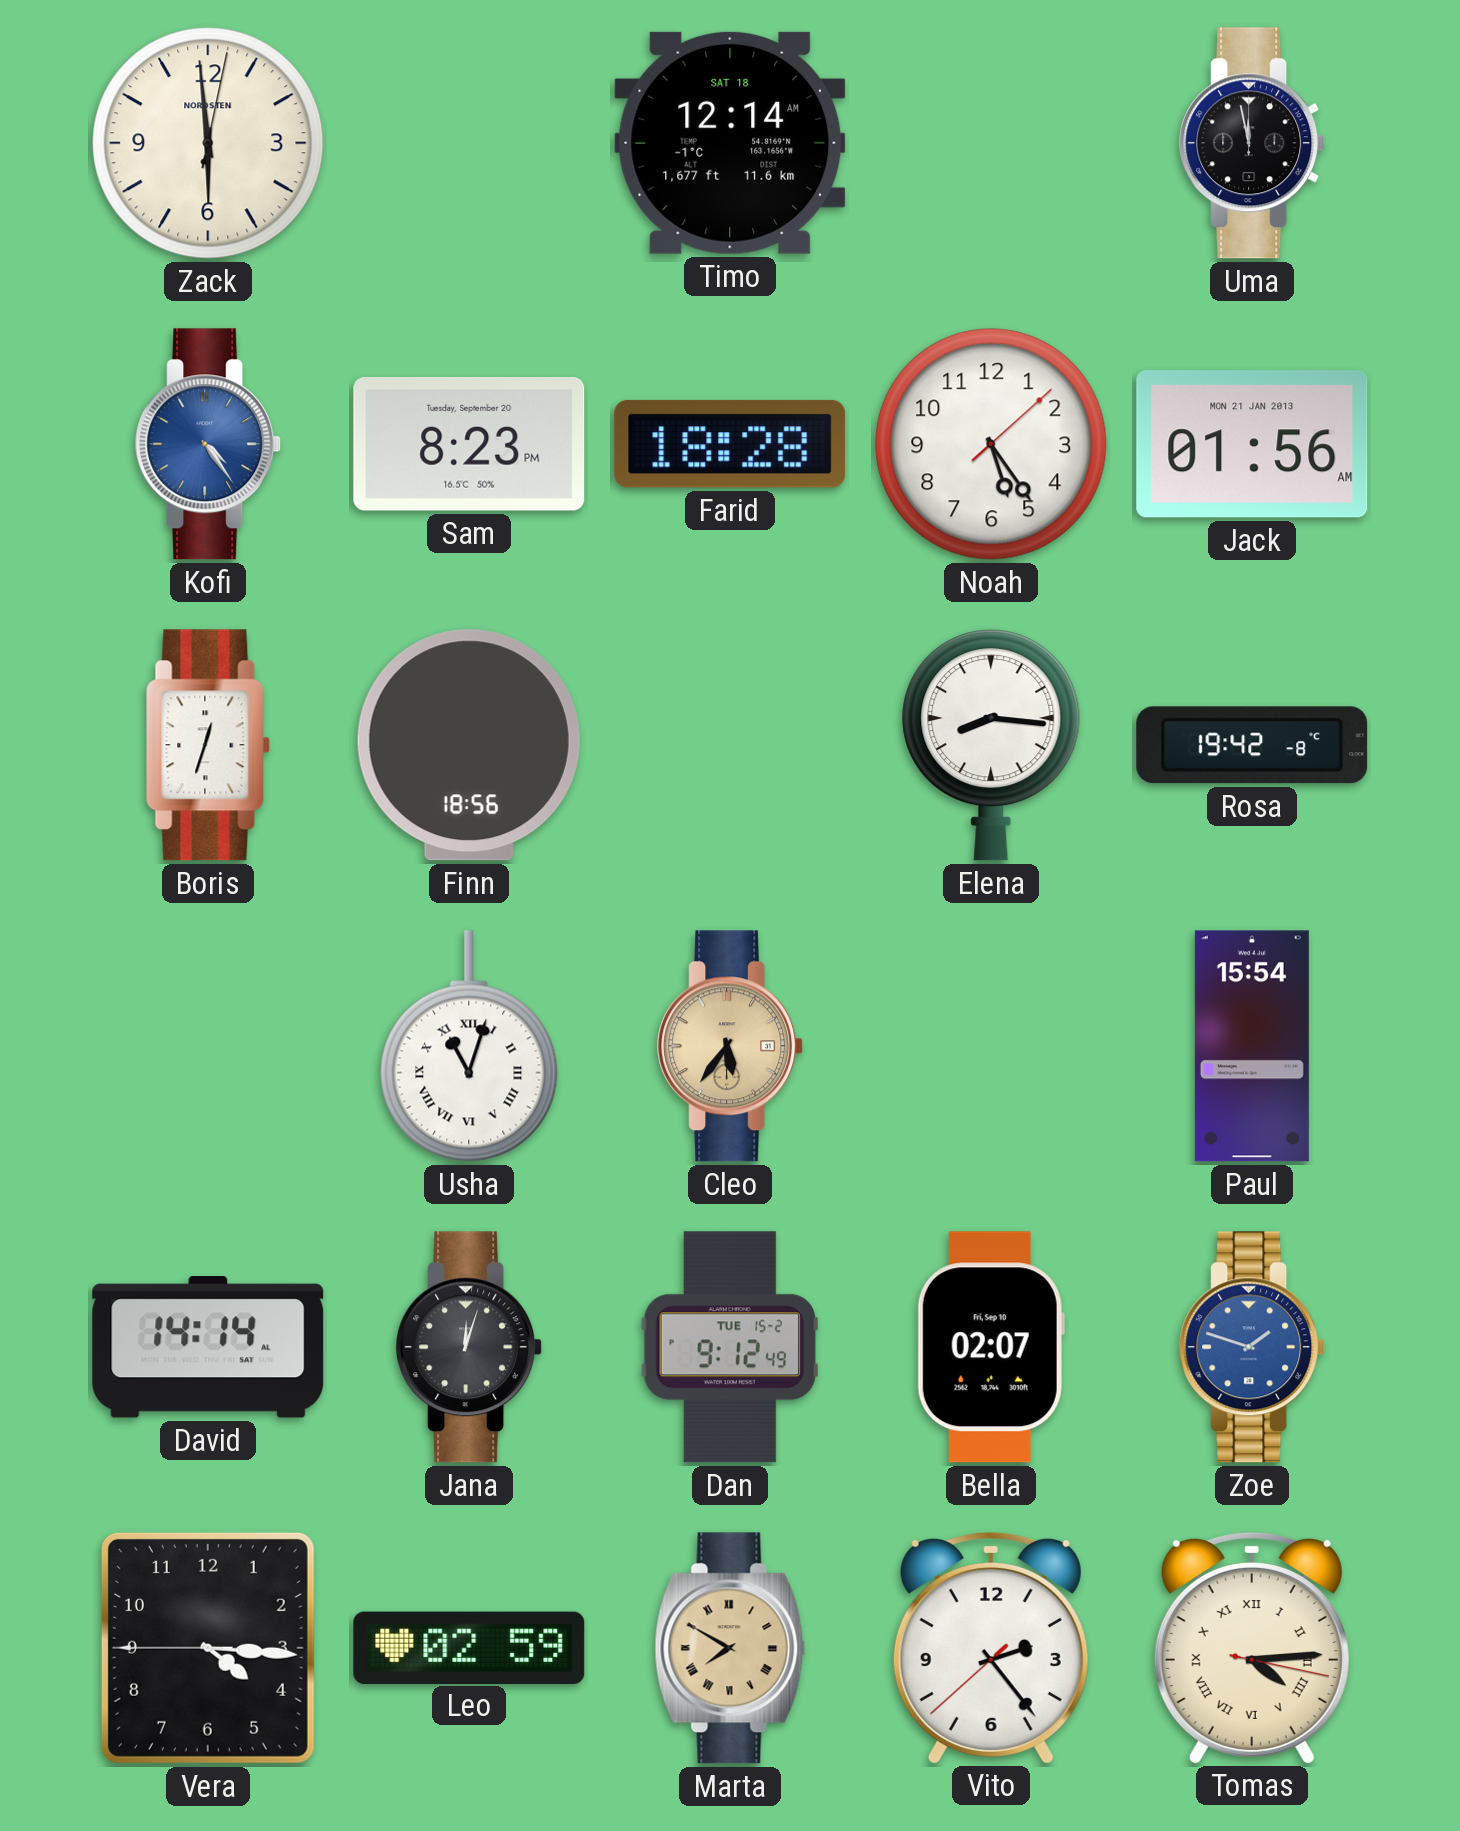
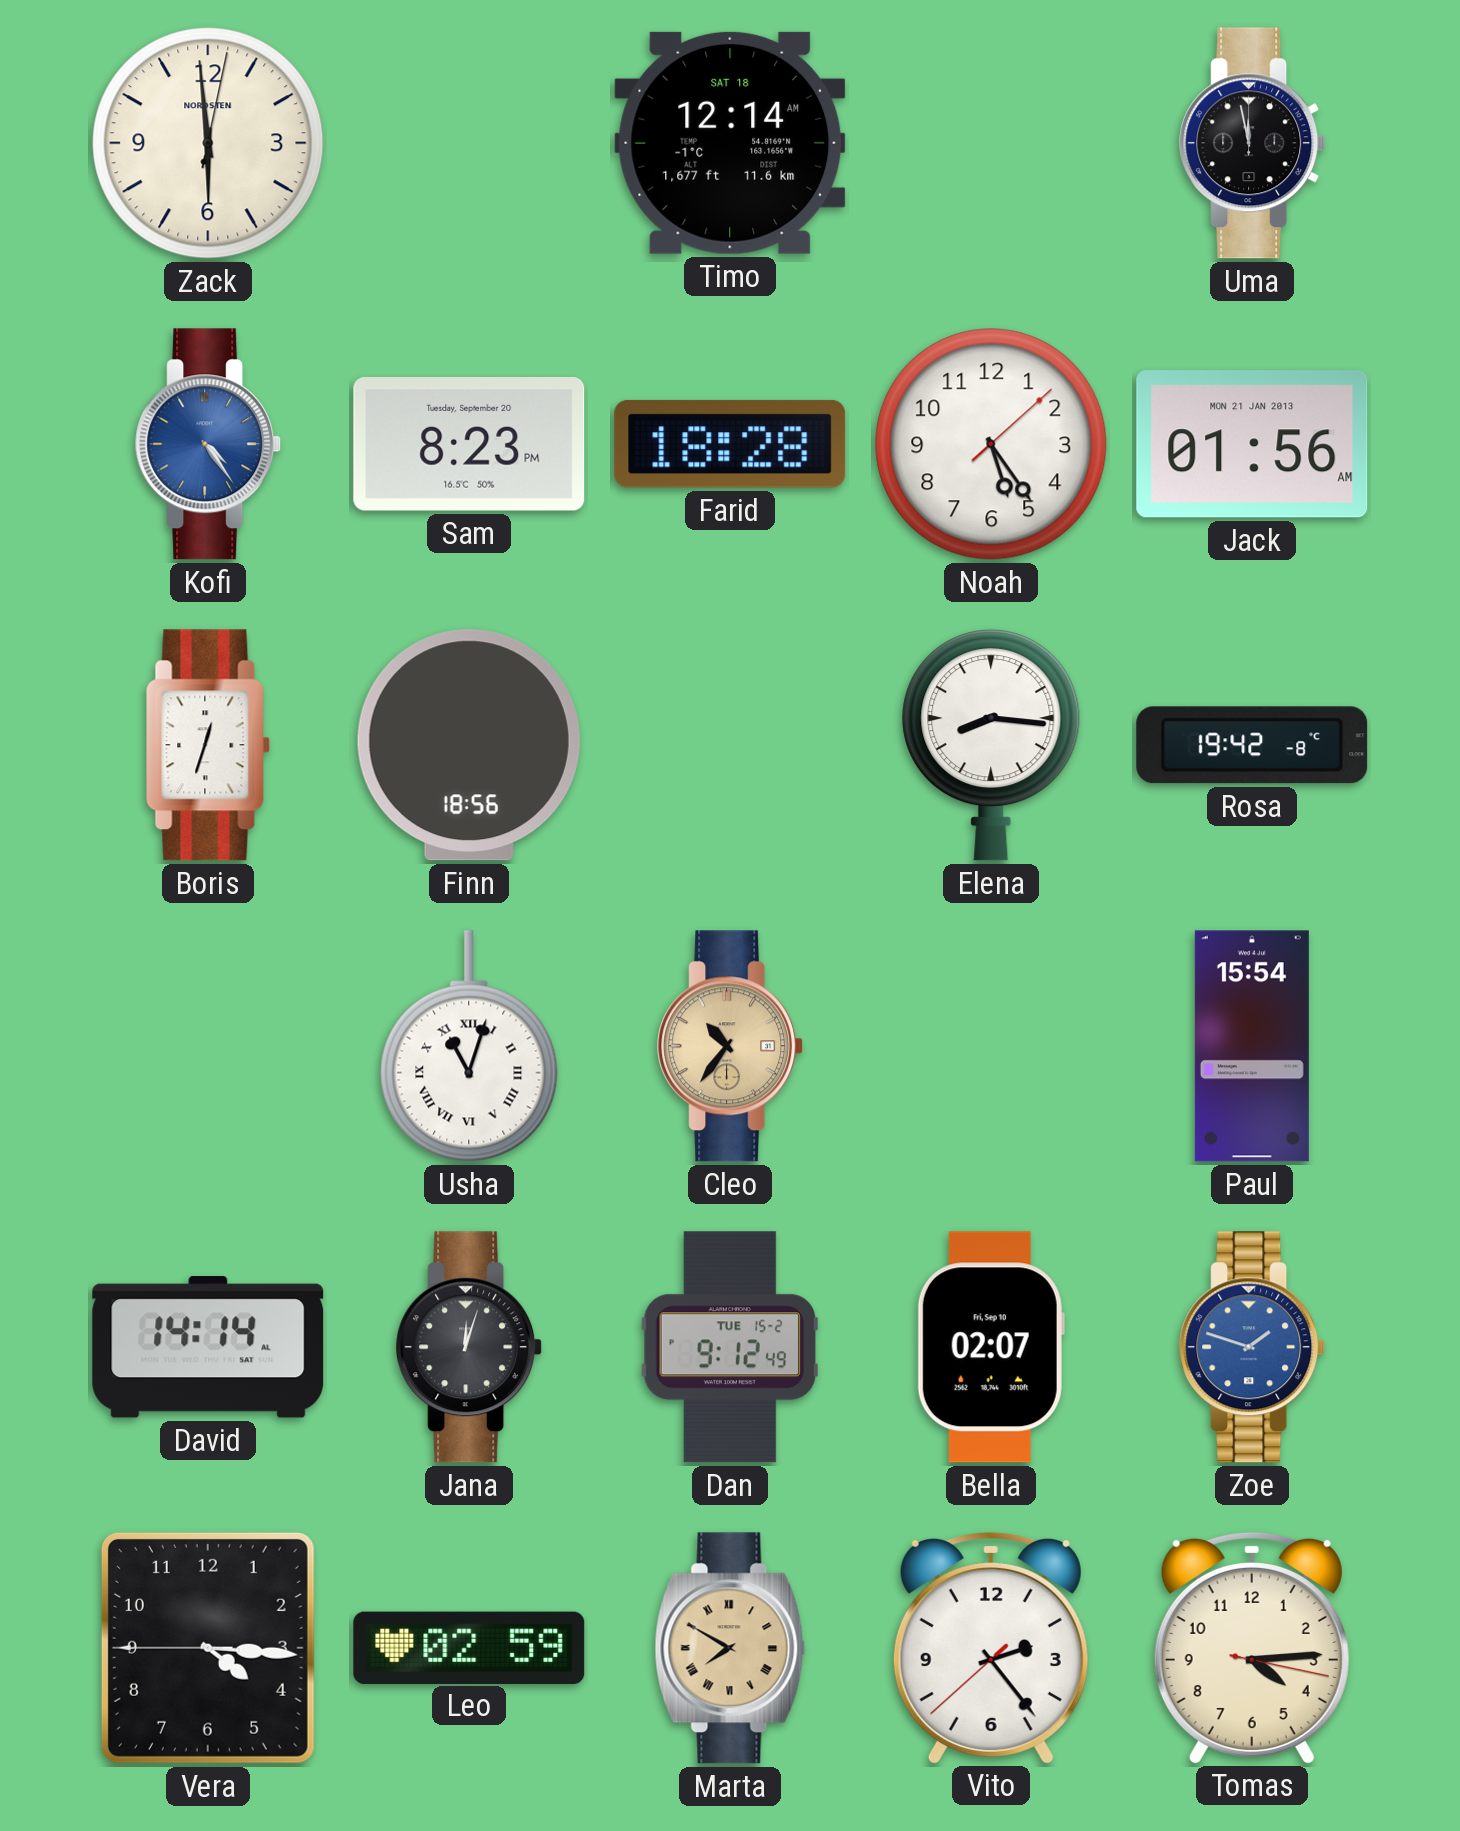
Cleo: 5:36 -> 10:36 (731, 1046)
Tomas numerals: Roman -> Arabic (1252, 1647)
